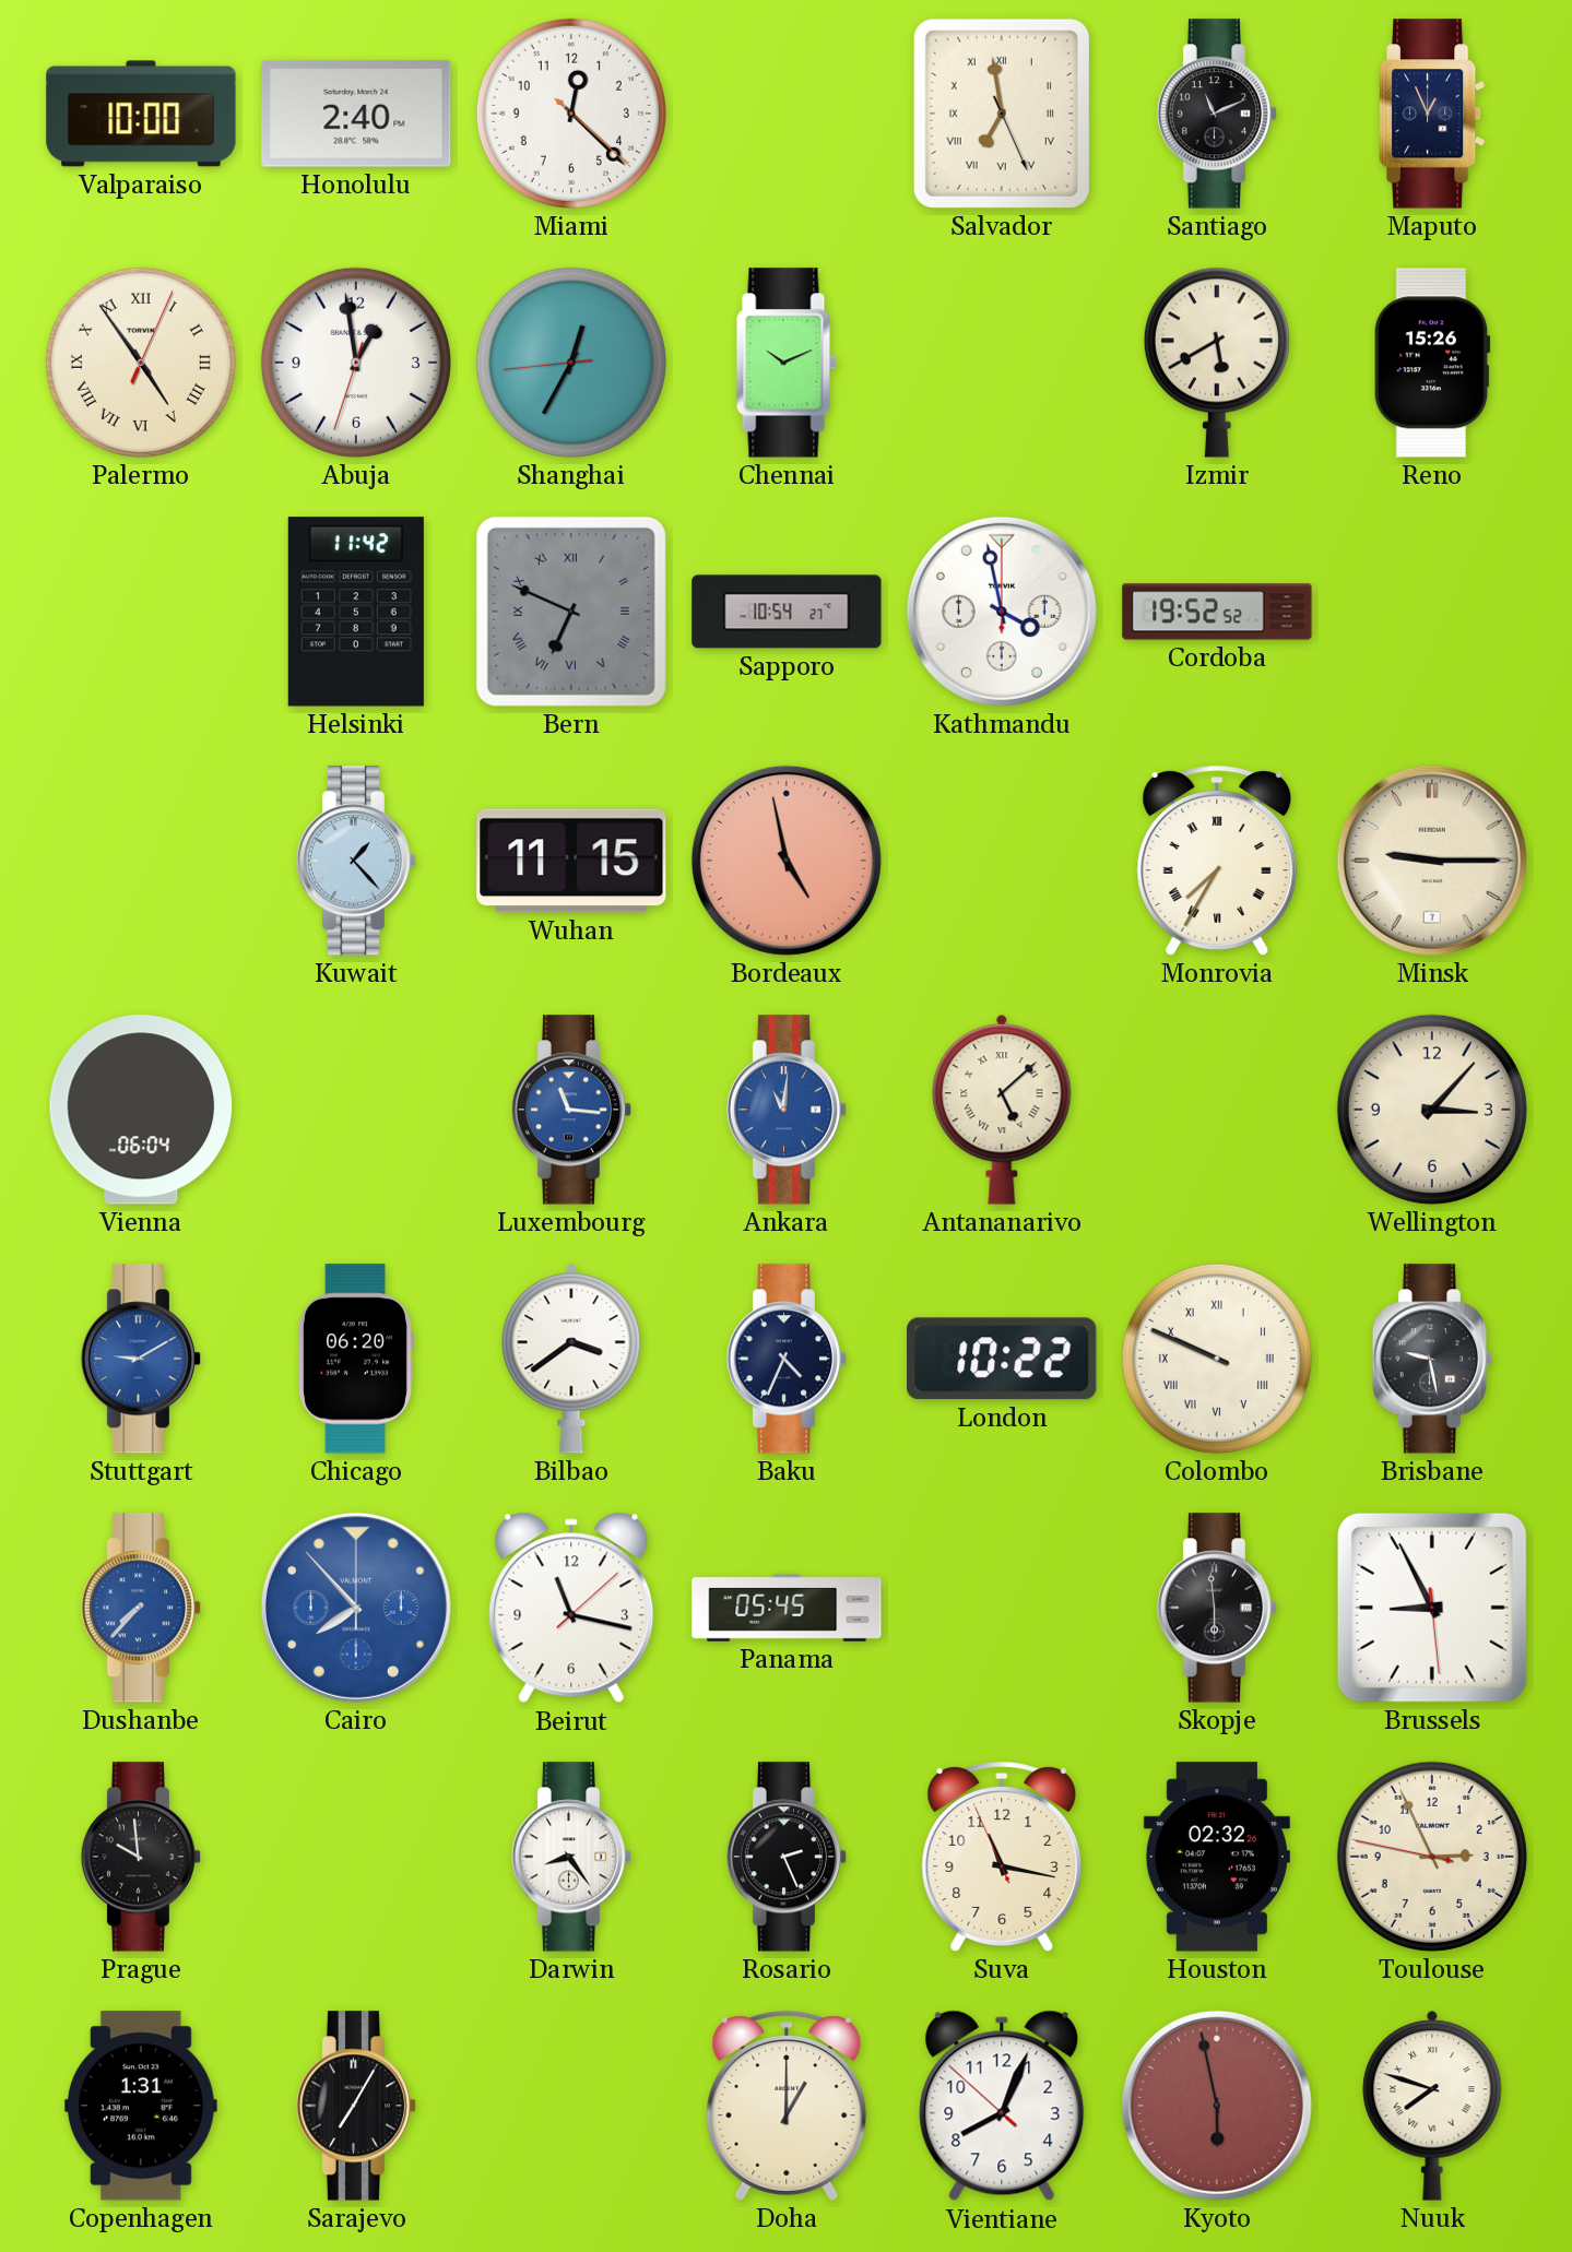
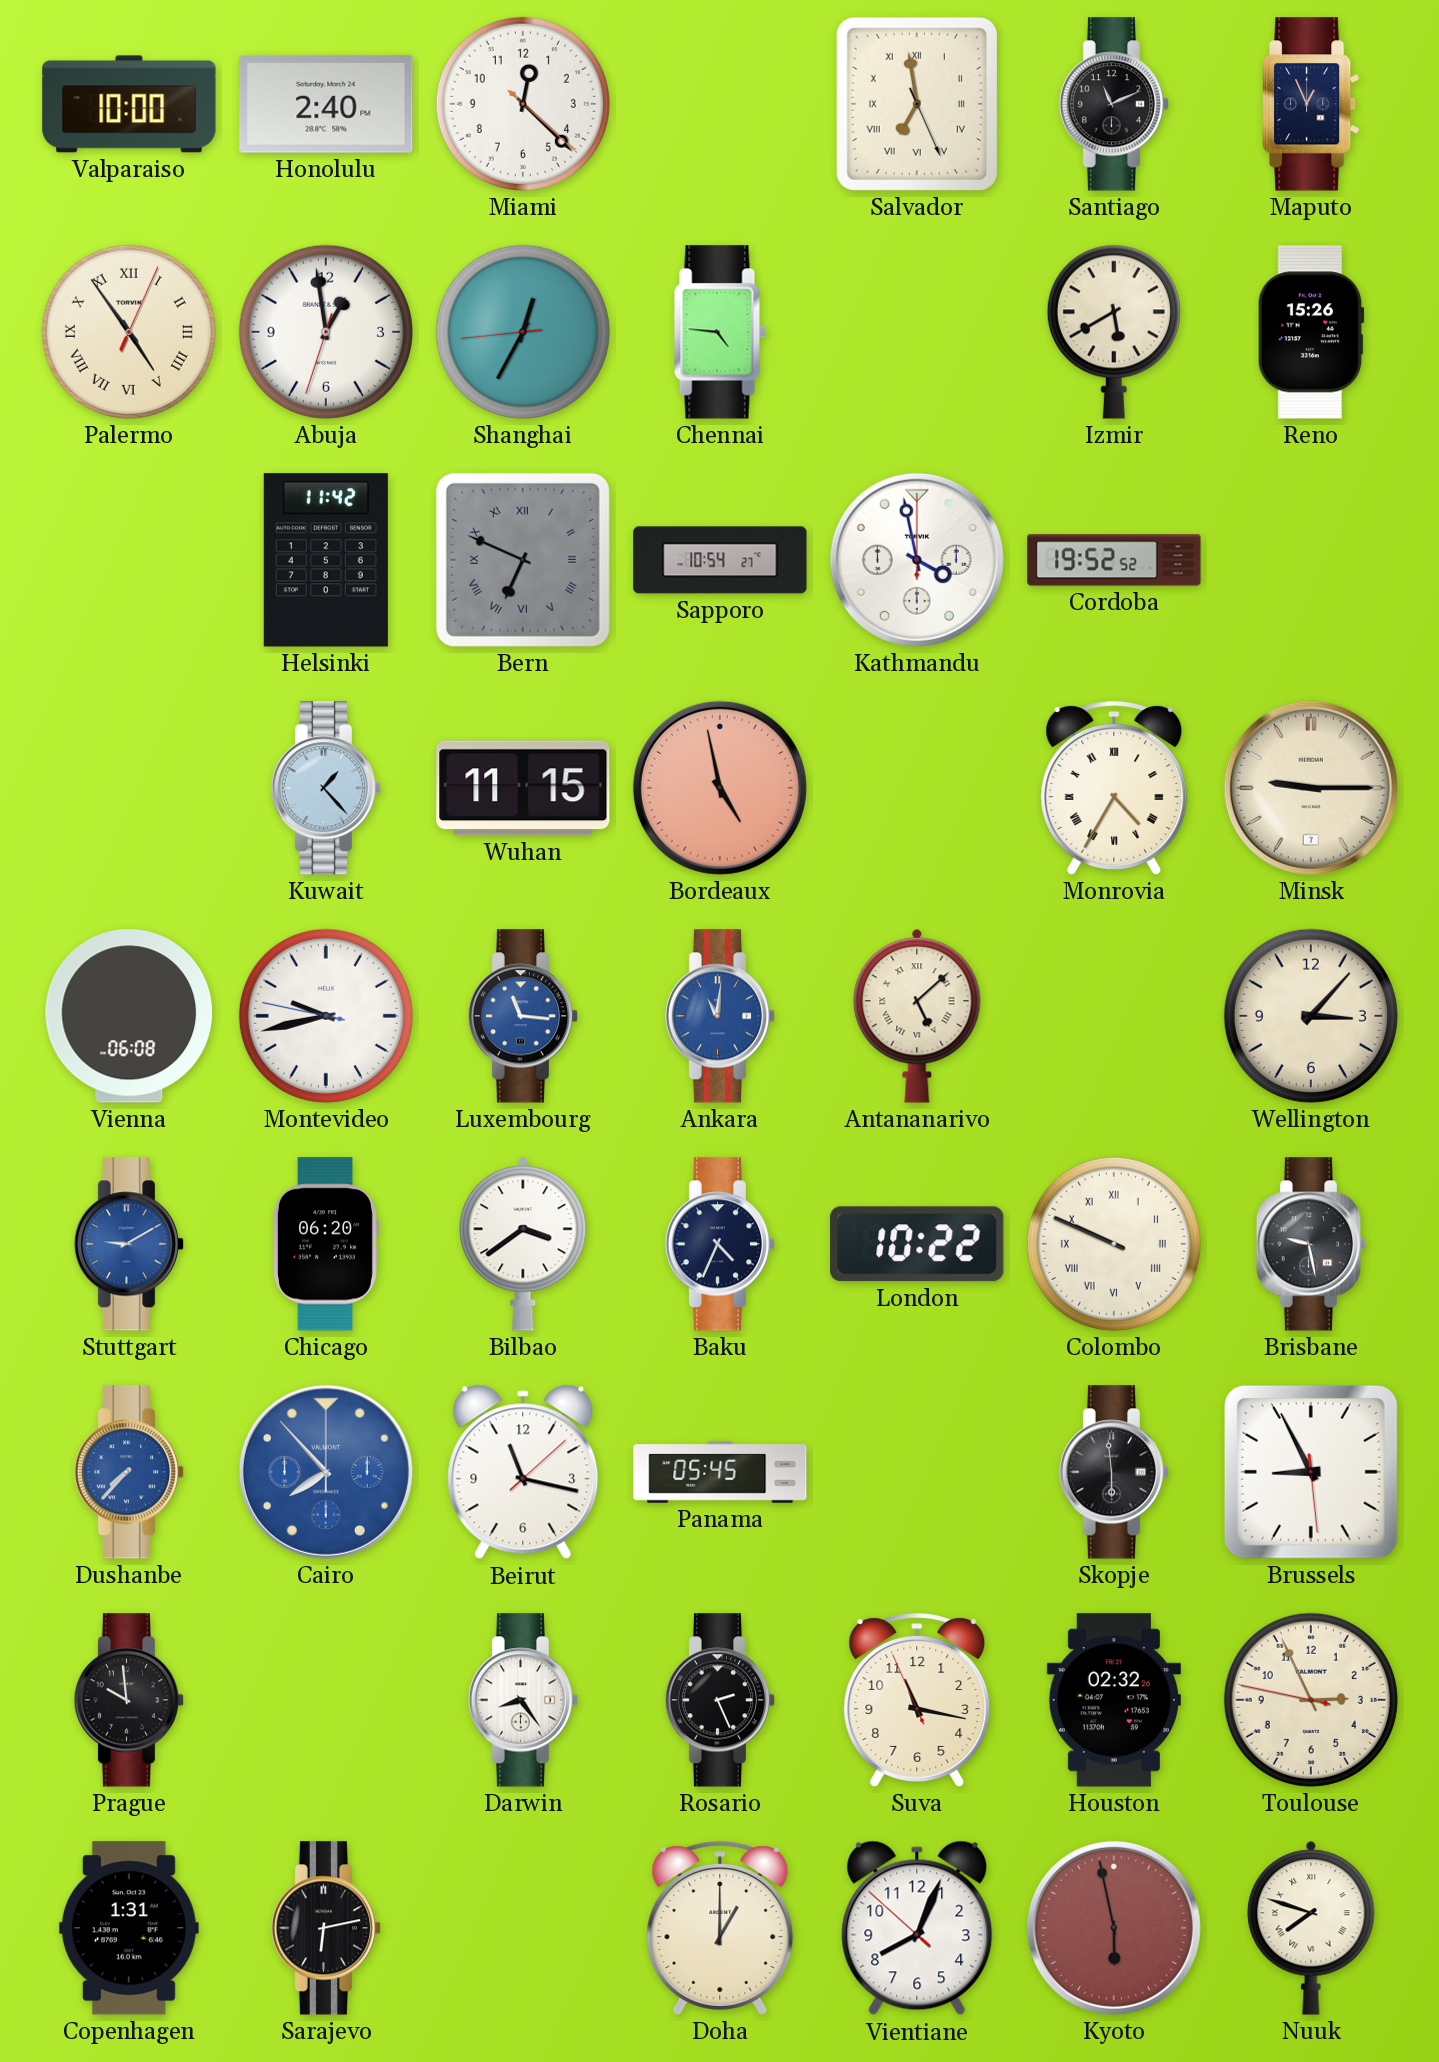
Chennai: 10:11 -> 4:46 (720, 332)
Monrovia: 7:35 -> 4:35 (1114, 788)
Vienna: 06:04 -> 06:08 (129, 1016)
Montevideo: none -> 9:42 (326, 1016)
Sarajevo: 7:05 -> 6:13 (326, 1928)
